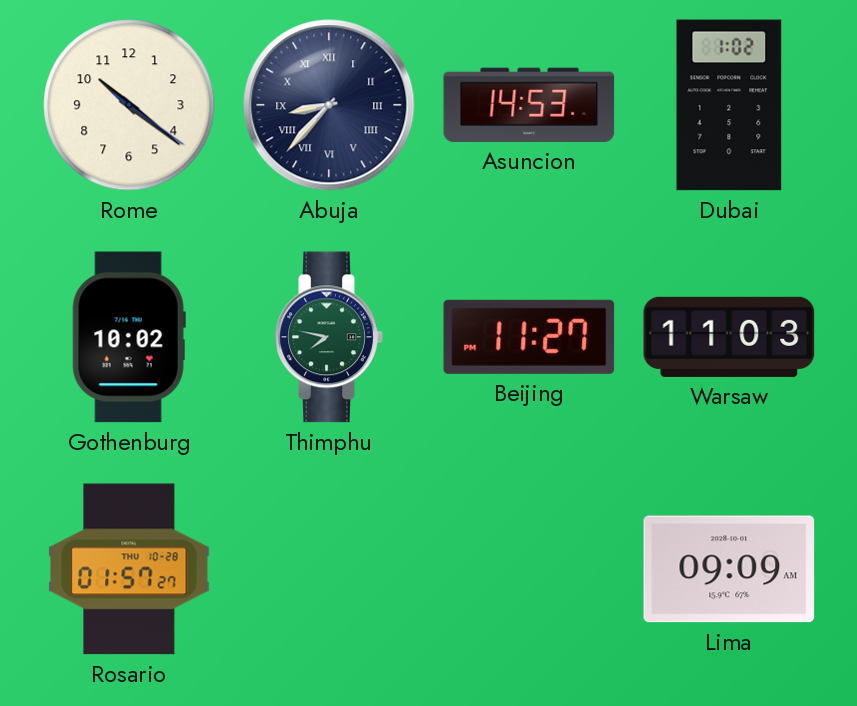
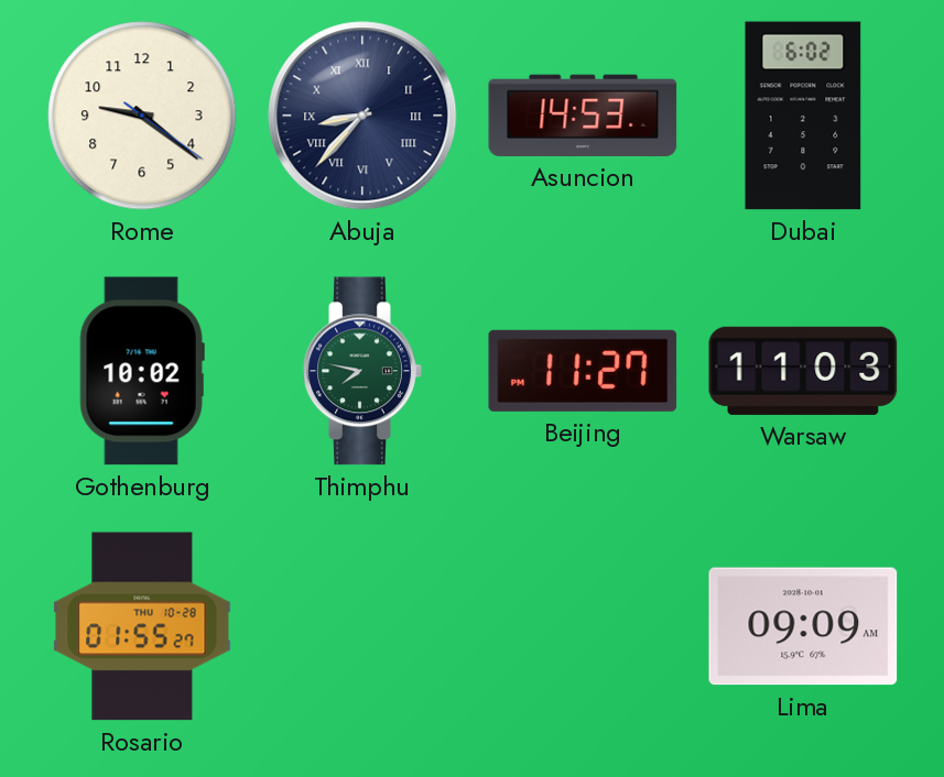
Rome: 10:21 -> 9:21 (142, 116)
Dubai: 1:02 -> 6:02 (803, 116)
Rosario: 01:57 -> 01:55 (142, 626)
